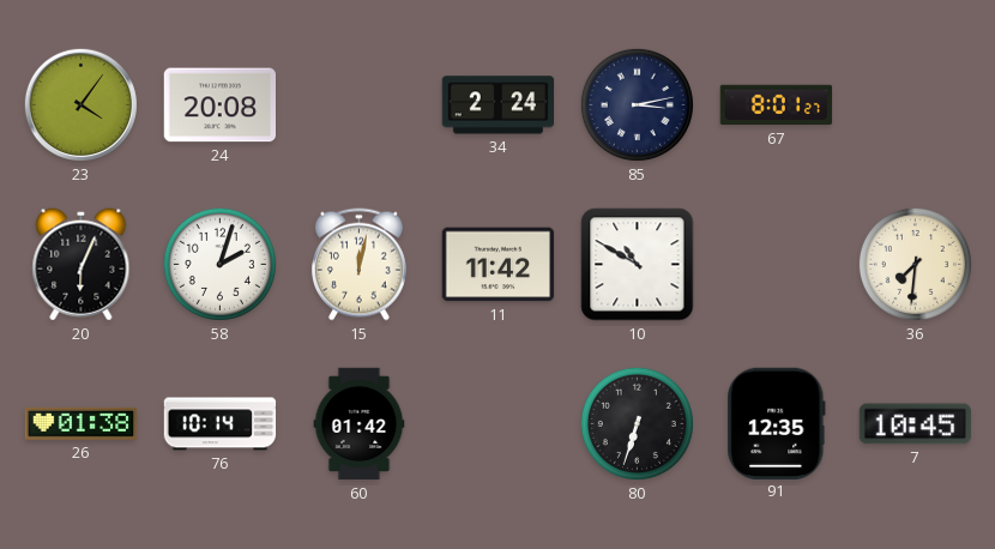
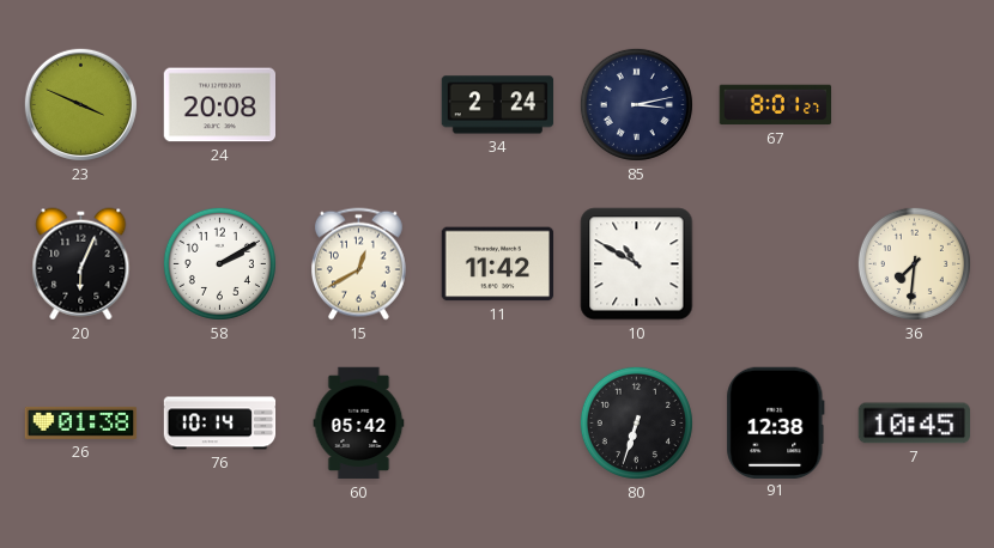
23: 4:06 -> 3:49 (80, 104)
58: 2:03 -> 2:10 (219, 263)
15: 12:02 -> 12:40 (358, 264)
60: 01:42 -> 05:42 (359, 424)
91: 12:35 -> 12:38 (776, 422)
